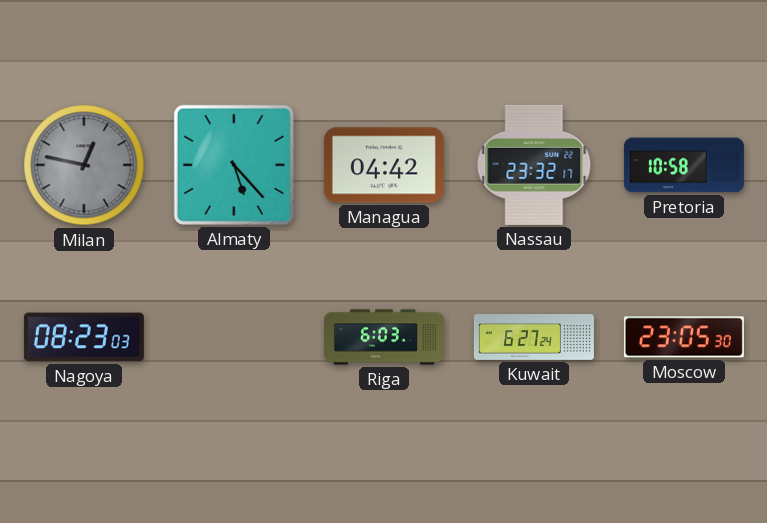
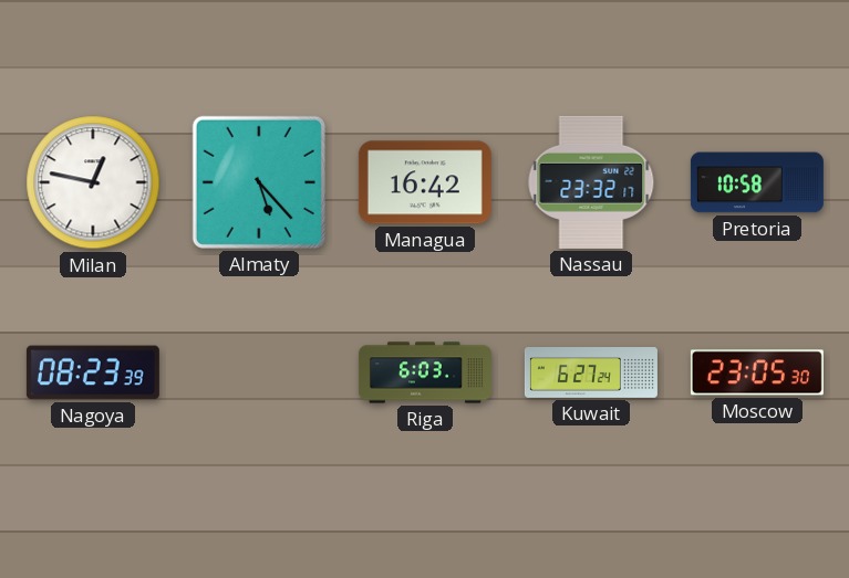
Milan dial: grey -> white (93, 182)
Managua: 04:42 -> 16:42 (425, 182)
Nagoya: 08:23:03 -> 08:23:39 (93, 372)
